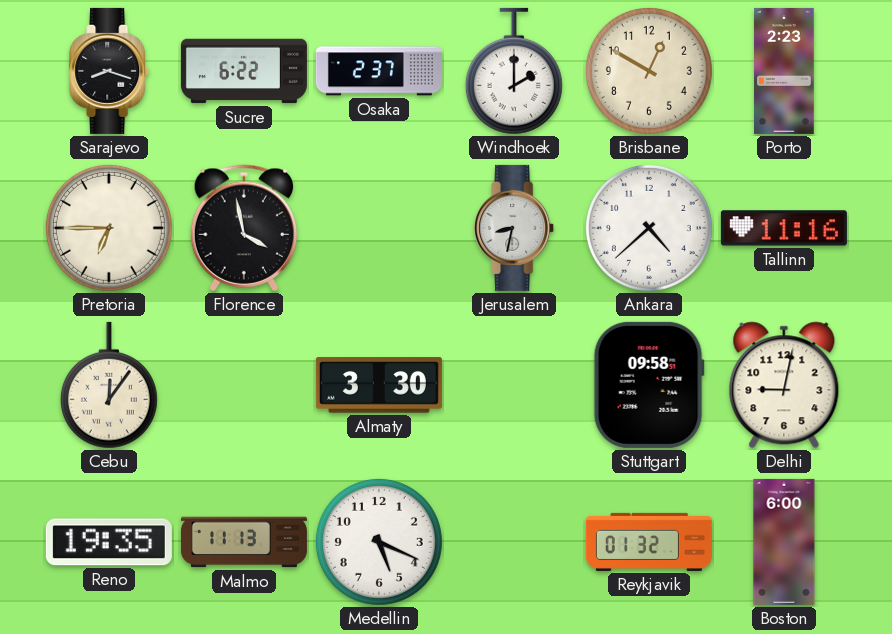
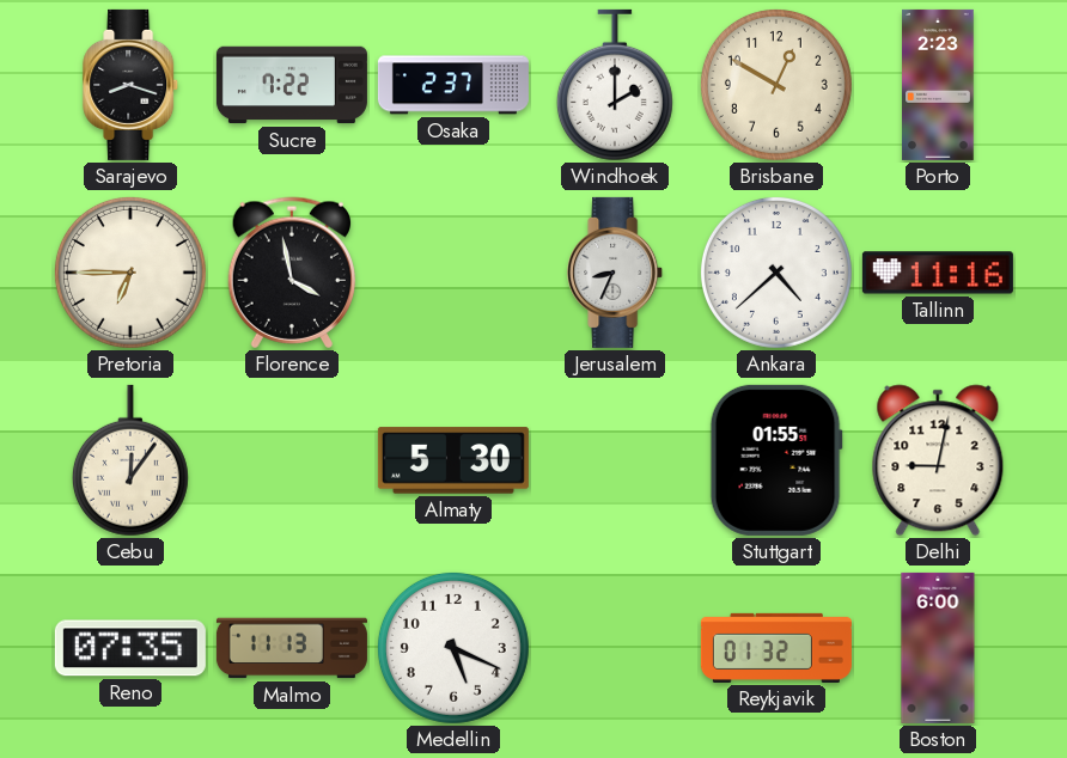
Sucre: 6:22 -> 7:22 (292, 85)
Jerusalem: 8:32 -> 8:34 (616, 273)
Almaty: 3:30 -> 5:30 (453, 460)
Stuttgart: 09:58 -> 01:55 (776, 460)
Reno: 19:35 -> 07:35 (130, 648)
